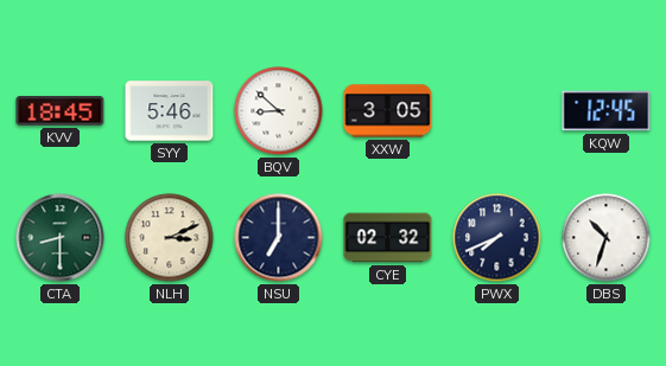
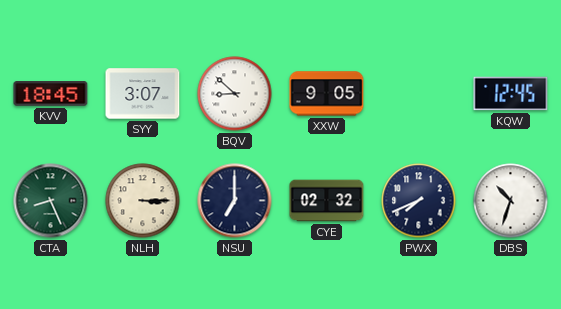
SYY: 5:46 -> 3:07 (143, 94)
XXW: 3:05 -> 9:05 (327, 94)
CTA: 8:30 -> 8:26 (51, 201)
NLH: 3:11 -> 3:15 (143, 201)
